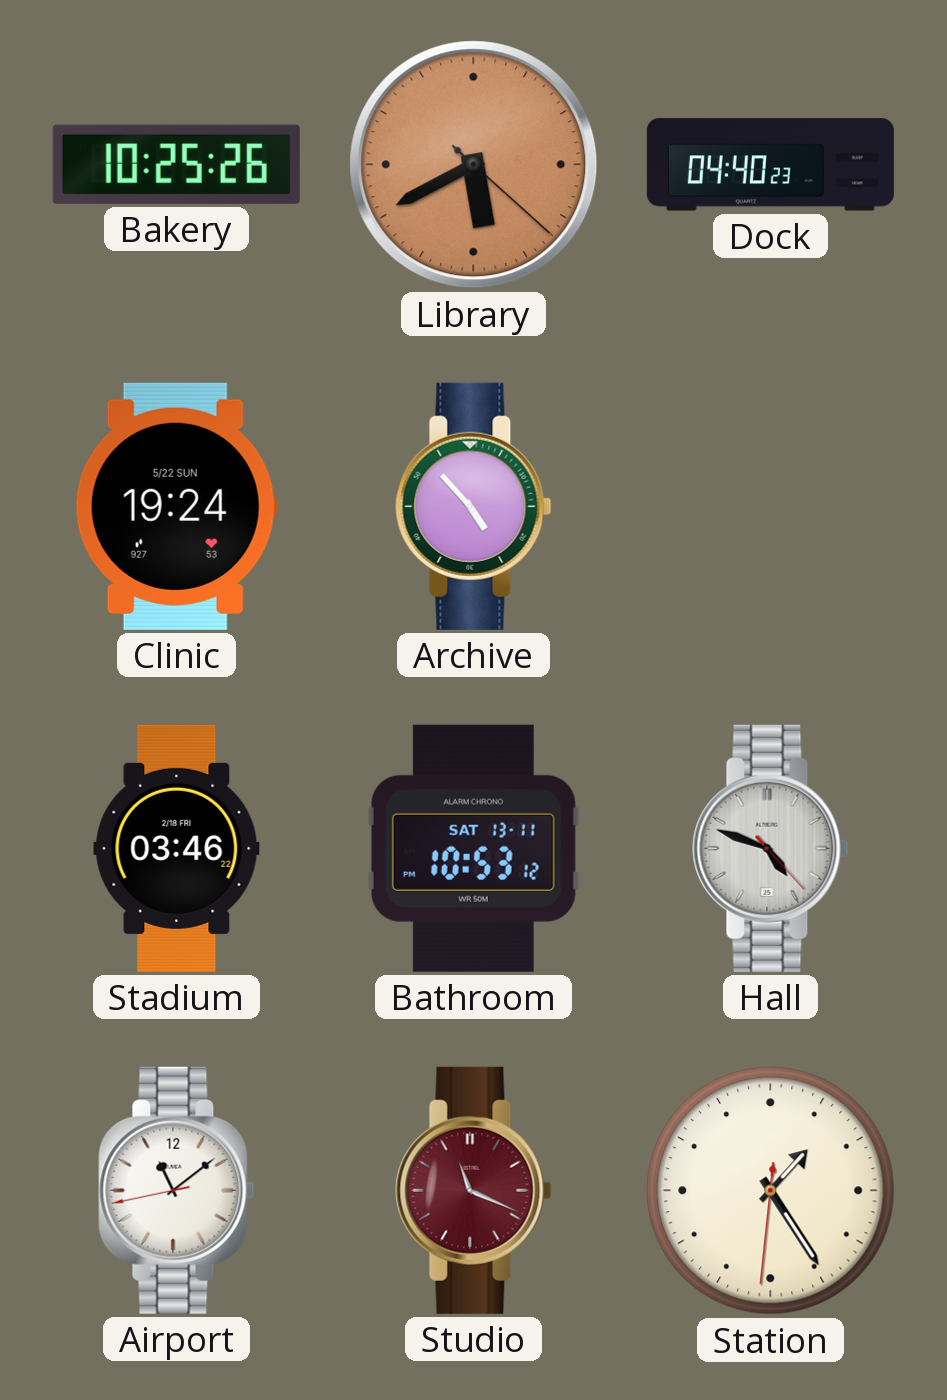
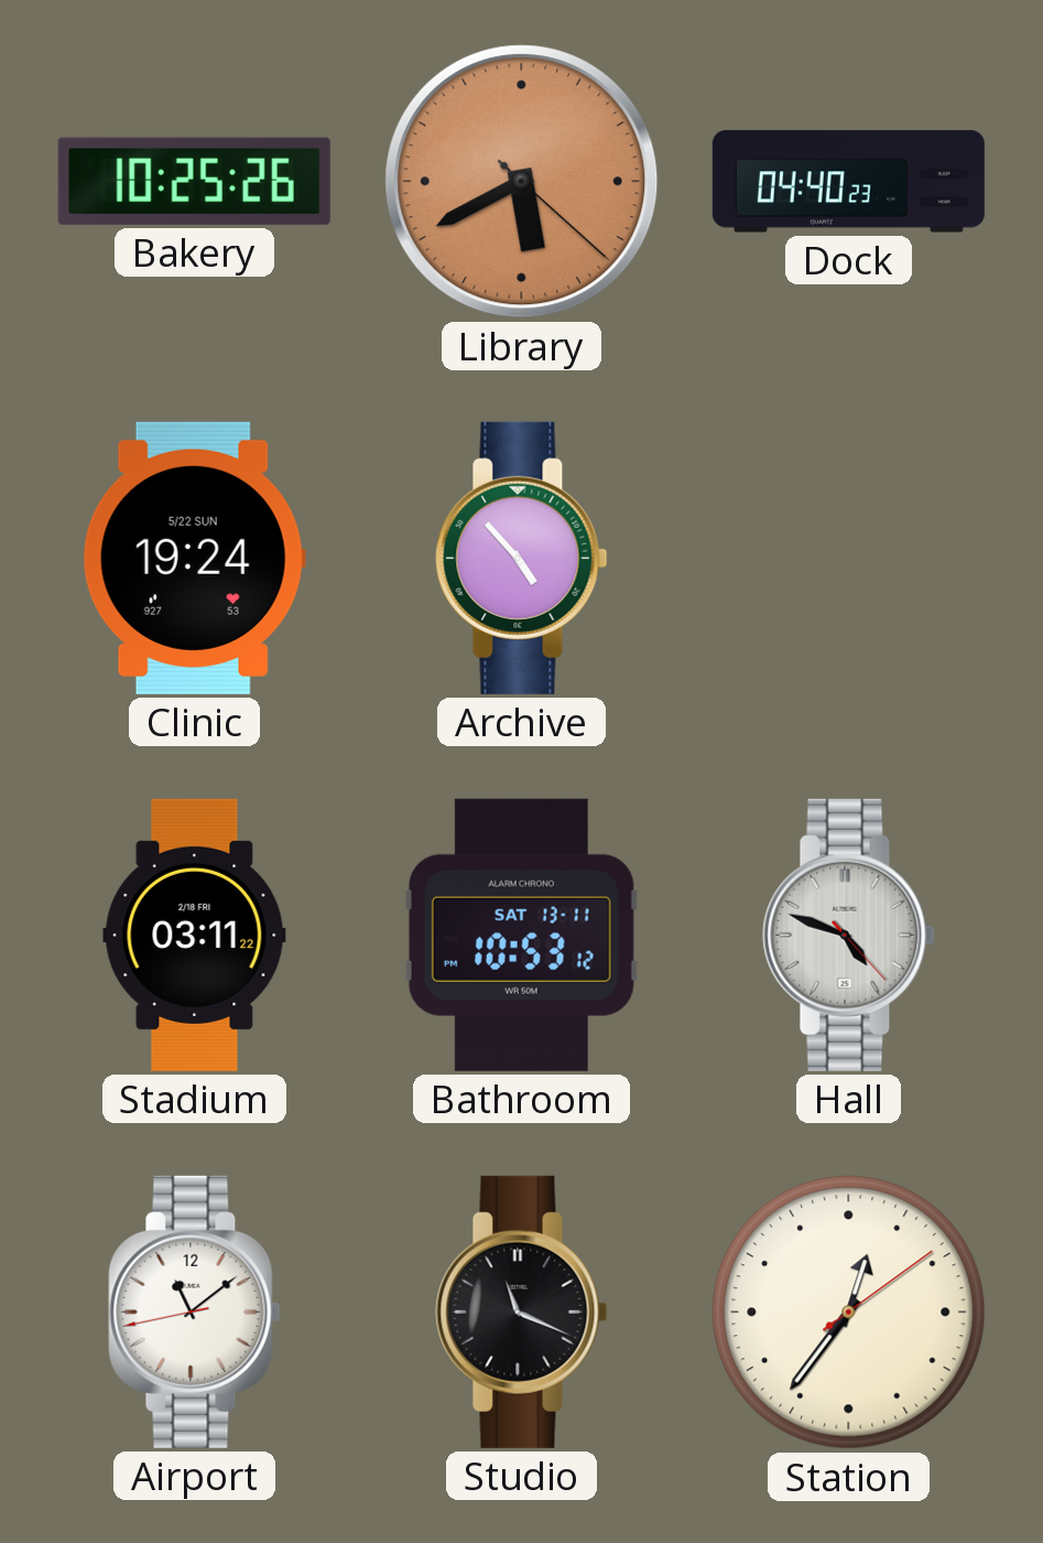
Stadium: 03:46 -> 03:11 (195, 935)
Studio dial: burgundy -> black (522, 1312)
Station: 1:24 -> 12:36 (849, 1313)
